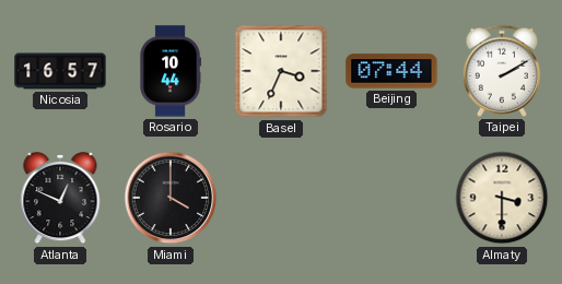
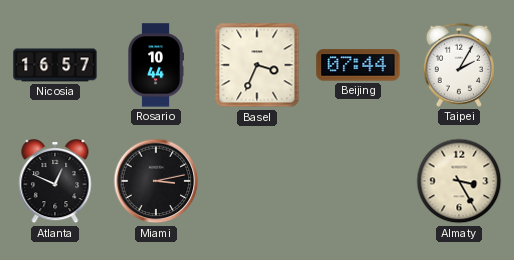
Taipei: 2:10 -> 2:05 (459, 65)
Miami: 4:00 -> 3:13 (156, 181)
Almaty: 3:30 -> 3:25 (459, 181)
